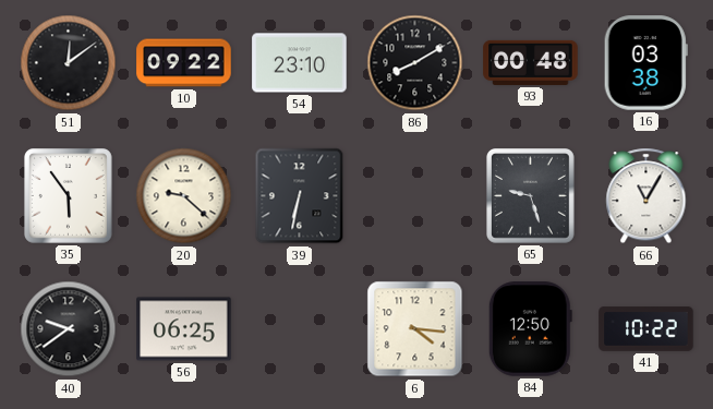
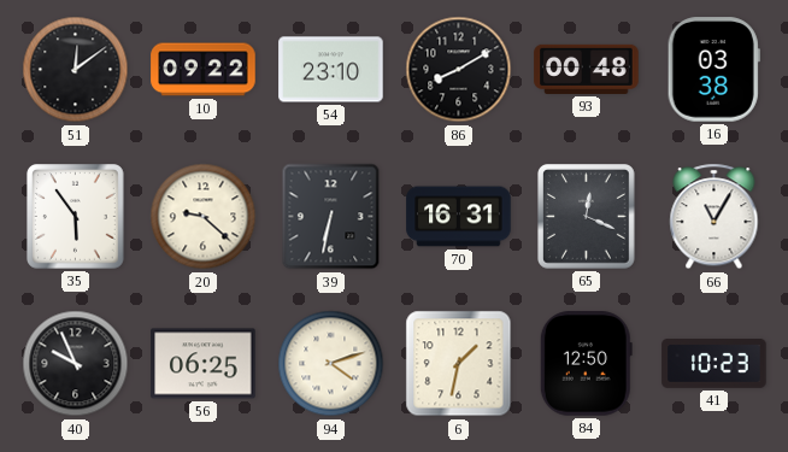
70: none -> 16:31 (459, 217)
65: 9:27 -> 12:19 (587, 217)
40: 9:39 -> 9:56 (76, 364)
94: none -> 4:12 (331, 364)
6: 4:16 -> 1:32 (459, 364)
41: 10:22 -> 10:23 (715, 363)
